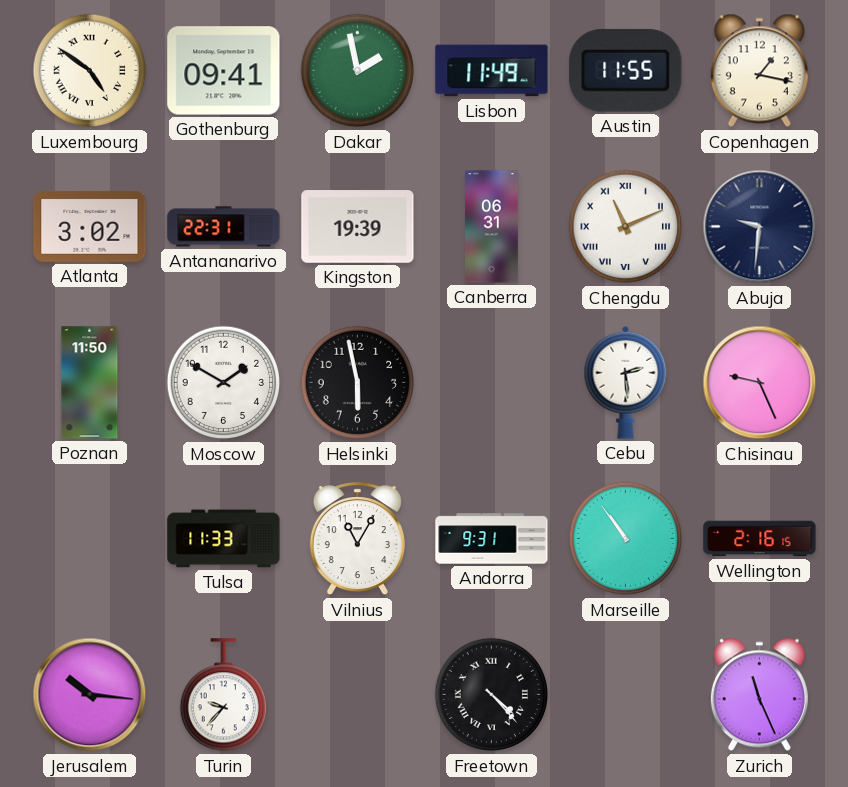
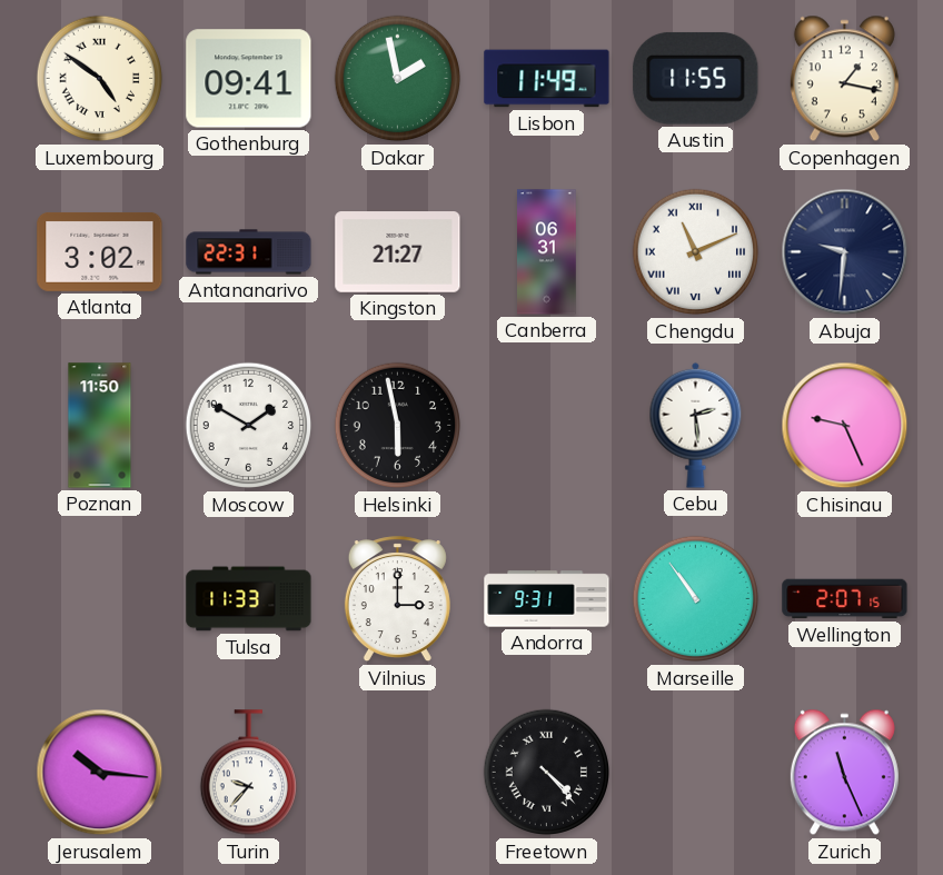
Kingston: 19:39 -> 21:27 (398, 252)
Vilnius: 11:05 -> 3:00 (397, 599)
Wellington: 2:16 -> 2:07 (845, 599)
